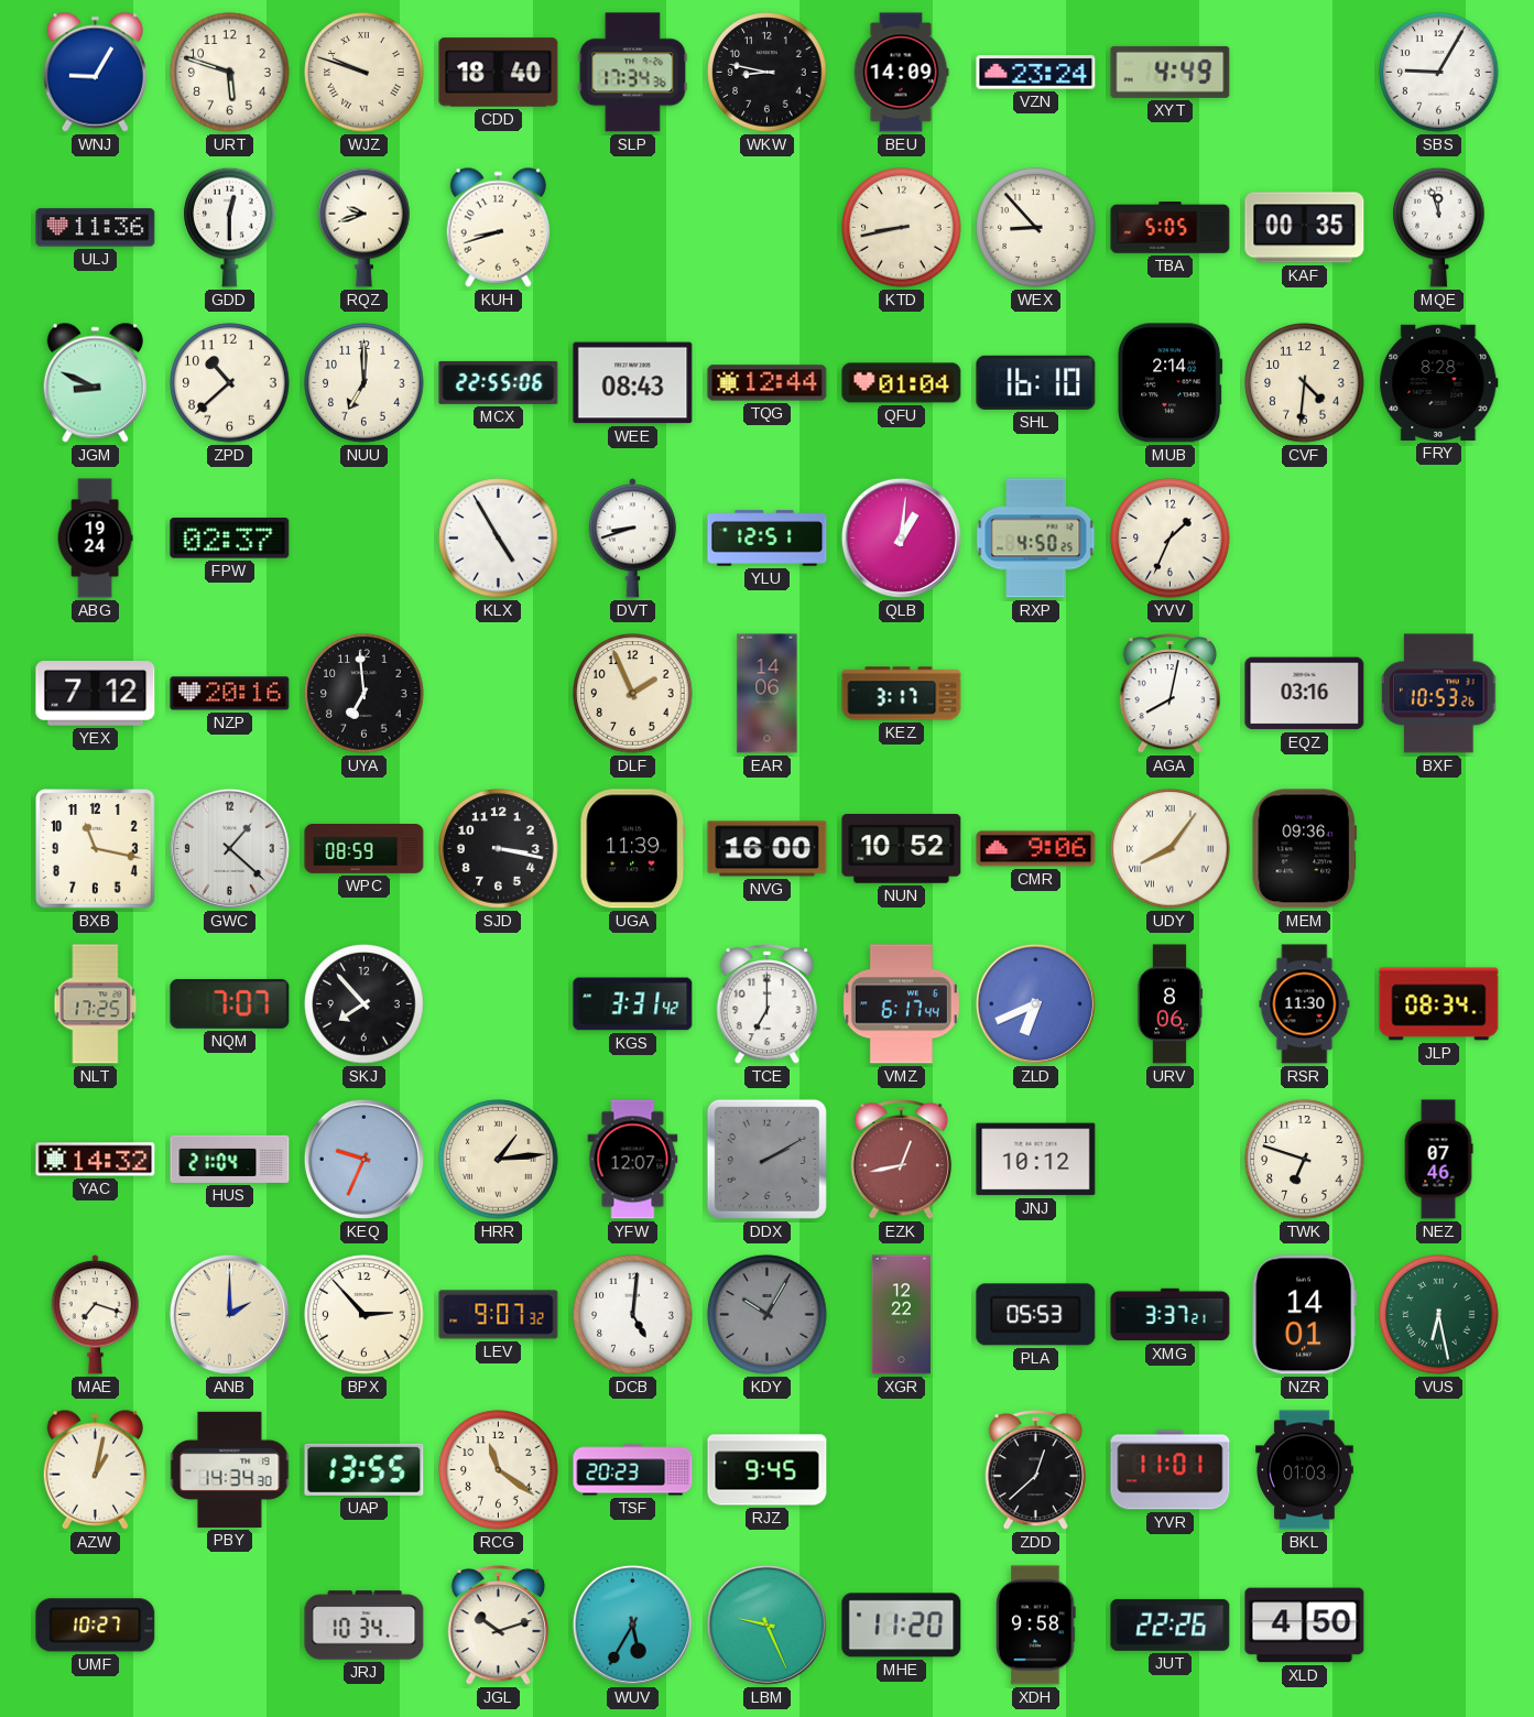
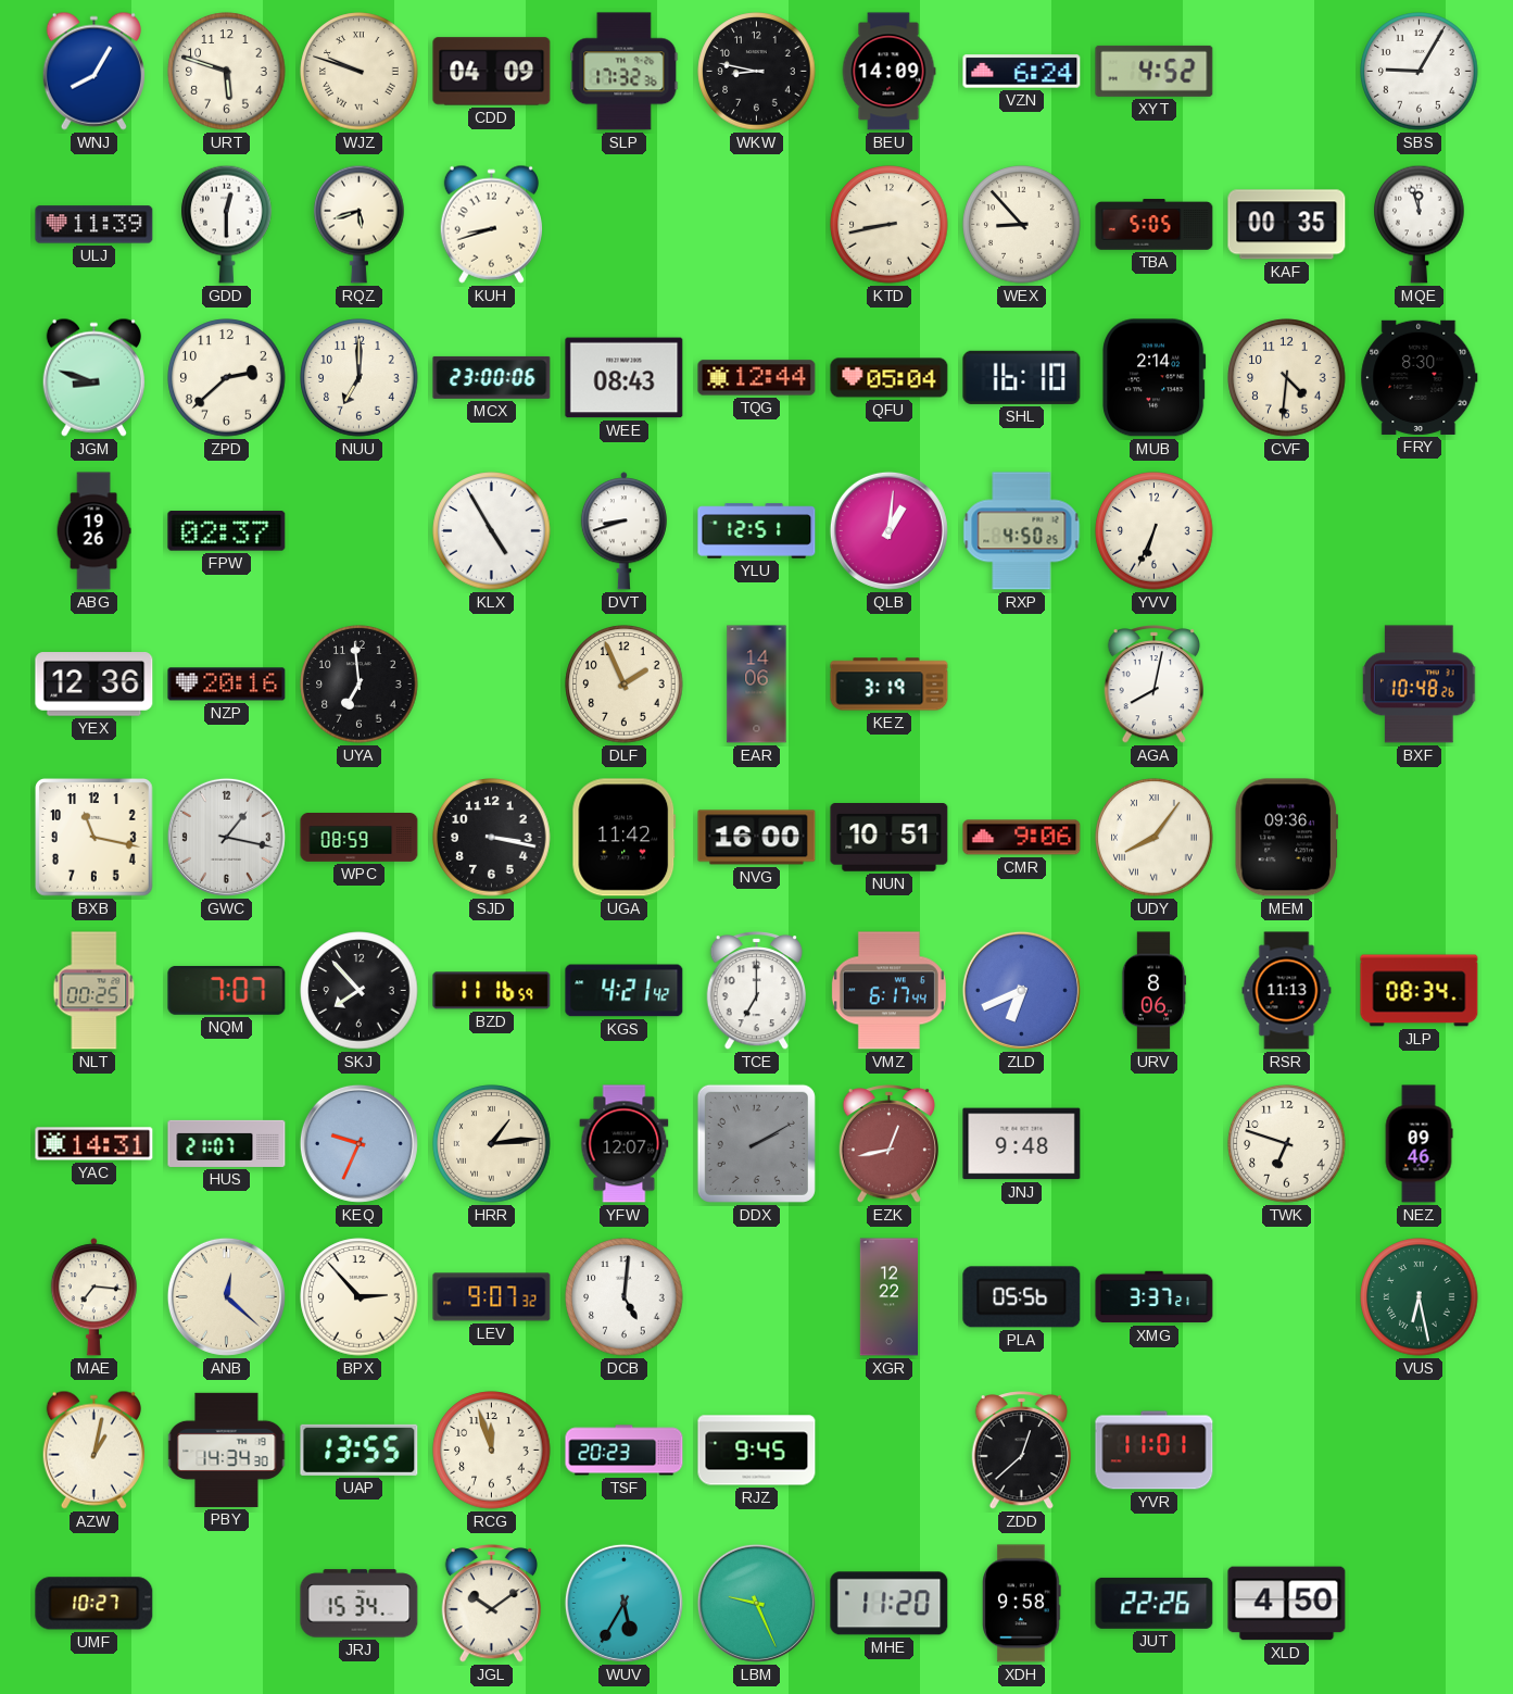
WNJ: 9:05 -> 8:05 (93, 71)
CDD: 18:40 -> 04:09 (492, 72)
SLP: 17:34 -> 17:32 (625, 72)
VZN: 23:24 -> 6:24 (1022, 72)
XYT: 4:49 -> 4:52 (1155, 71)
ULJ: 11:36 -> 11:39 (94, 225)
RQZ: 9:42 -> 5:42 (360, 224)
JGM: 8:49 -> 8:48 (93, 377)
ZPD: 10:38 -> 2:38 (227, 378)
MCX: 22:55 -> 23:00 (492, 377)
QFU: 01:04 -> 05:04 (890, 378)
FRY: 8:28 -> 8:30 (1420, 377)
ABG: 19:24 -> 19:26 (93, 531)
YVV: 1:34 -> 6:34 (1155, 531)
YEX: 7:12 -> 12:36 (94, 685)
KEZ: 3:17 -> 3:19 (890, 685)
EQZ: 03:16 -> none (1305, 694)
BXF: 10:53 -> 10:48 (1421, 685)
GWC: 1:22 -> 1:17 (226, 837)
UGA: 11:39 -> 11:42 (625, 838)
NUN: 10:52 -> 10:51 (890, 838)
NLT: 17:25 -> 00:25 (94, 991)
BZD: none -> 11:16 (492, 991)
KGS: 3:31 -> 4:21 (625, 991)
RSR: 11:30 -> 11:13 (1287, 991)
YAC: 14:32 -> 14:31 (94, 1144)
HUS: 21:04 -> 21:07 (227, 1143)
JNJ: 10:12 -> 9:48 (1022, 1144)
NEZ: 07:46 -> 09:46 (1419, 1144)
MAE: 7:18 -> 7:16 (93, 1297)
ANB: 2:00 -> 12:22 (226, 1296)
KDY: 10:05 -> none (768, 1315)
PLA: 05:53 -> 05:56 (1022, 1297)
NZR: 14:01 -> none (1305, 1315)
RCG: 11:21 -> 11:57 (492, 1451)
BKL: 01:03 -> none (1305, 1470)
JRJ: 10:34 -> 15:34 (360, 1604)
JGL: 10:12 -> 10:09 (491, 1604)
